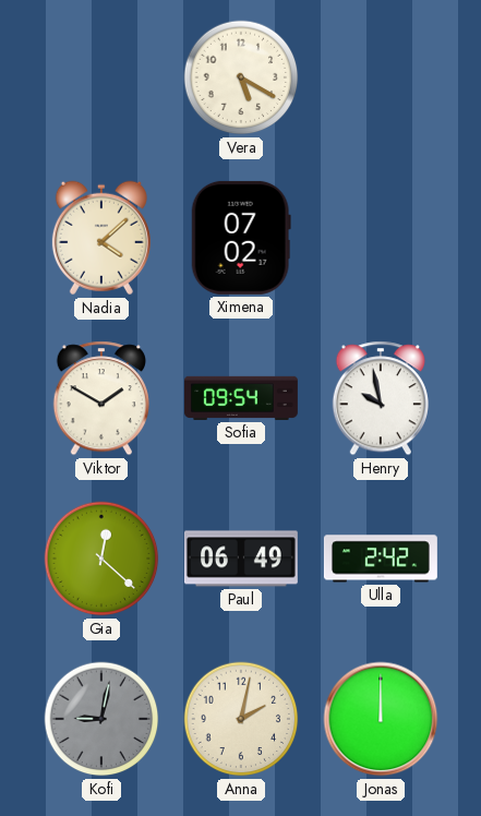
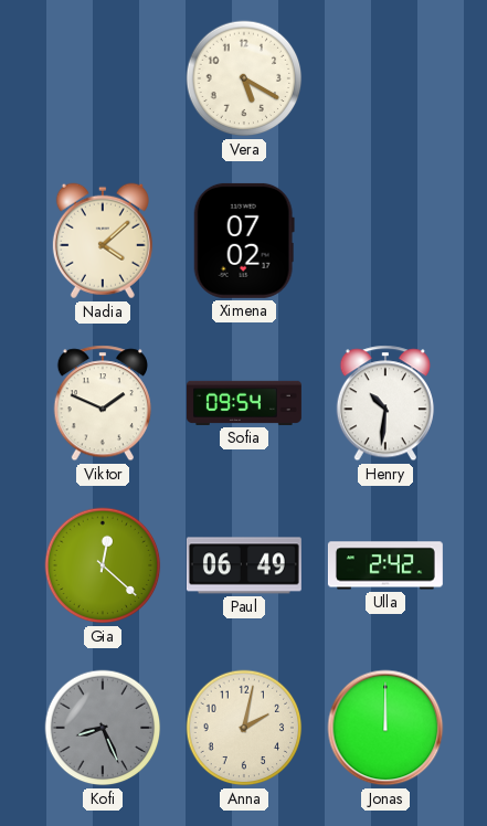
Viktor: 1:50 -> 1:49 (103, 403)
Henry: 9:58 -> 10:31 (385, 403)
Kofi: 9:02 -> 8:26 (103, 728)
